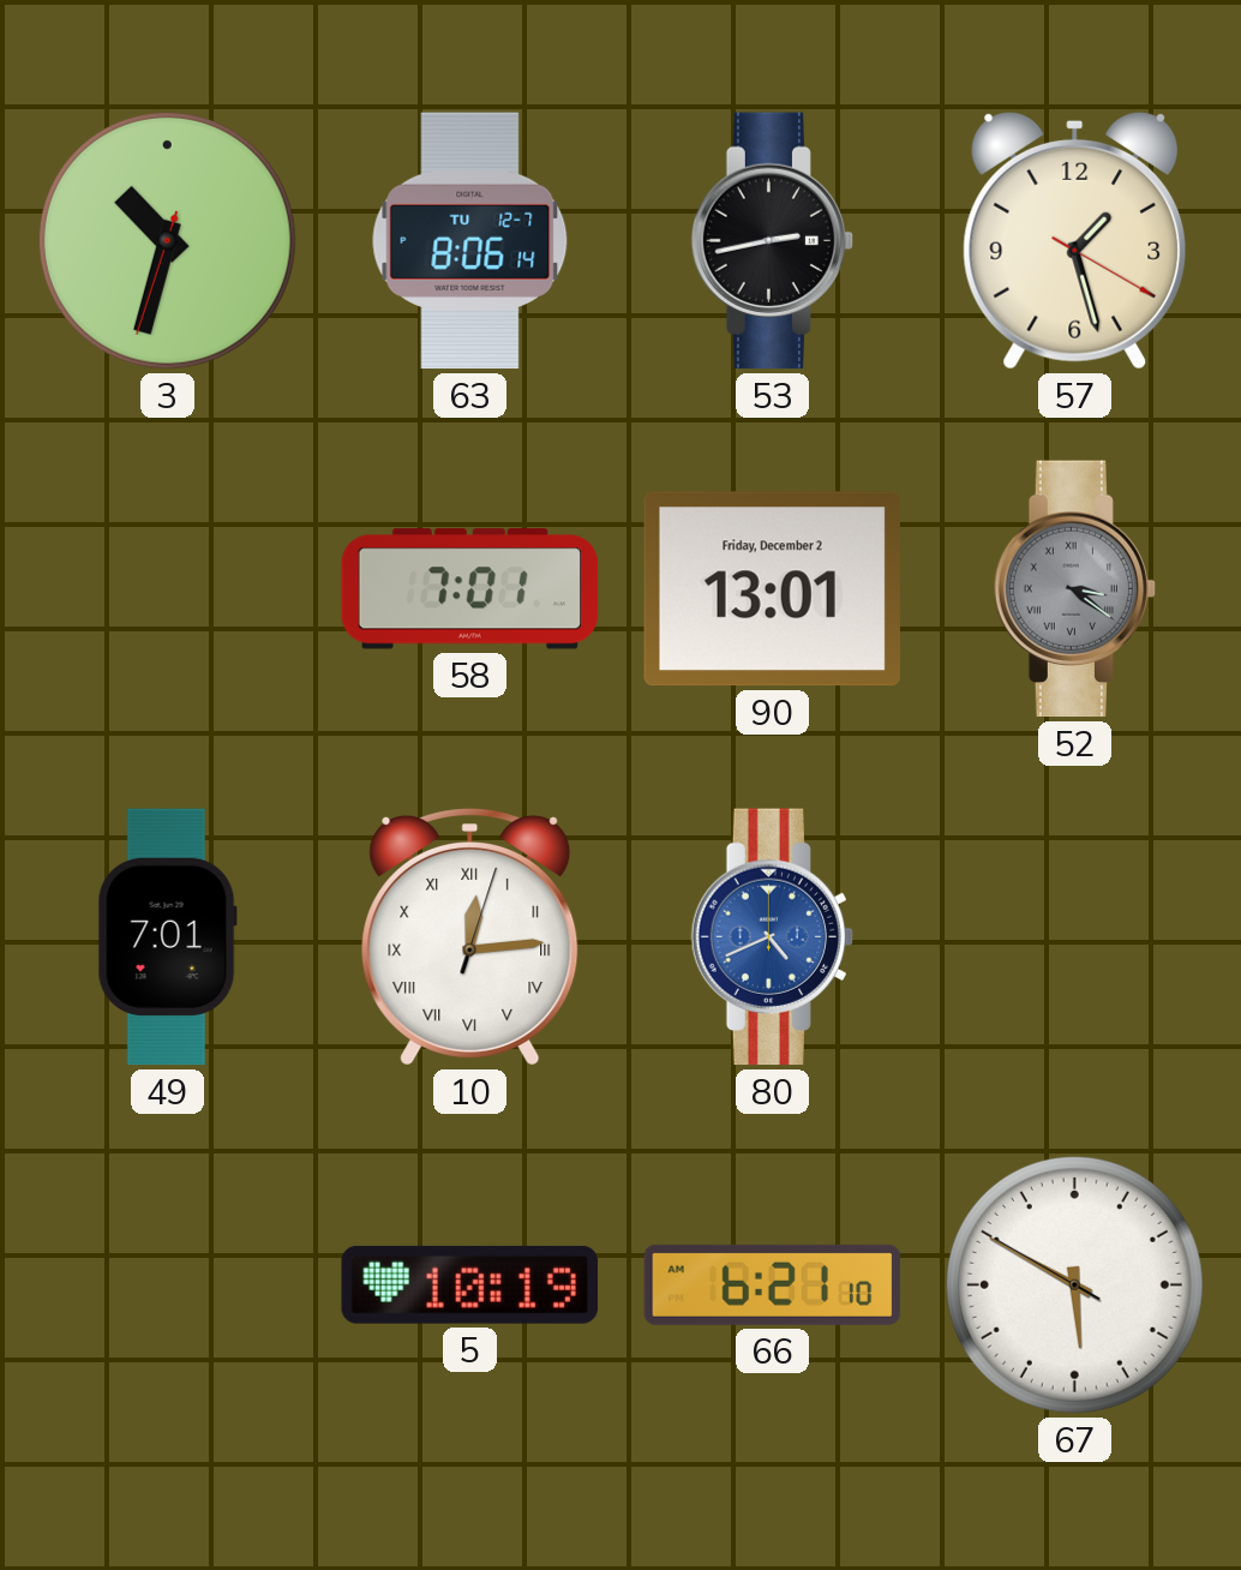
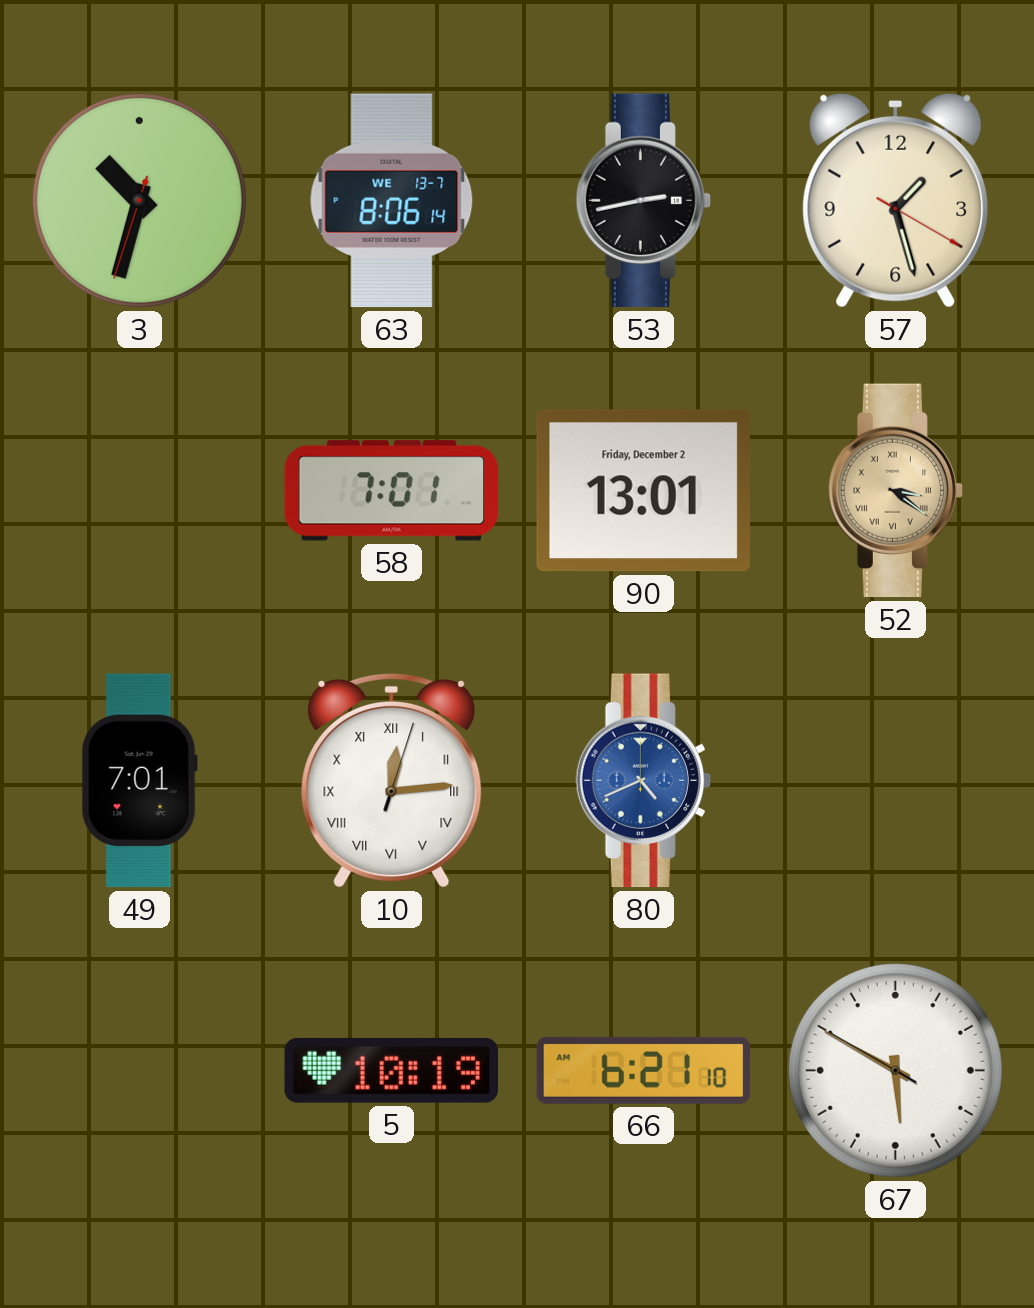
63 date: TU 12-7 -> WE 13-7 (392, 201)
52 dial: grey -> champagne (896, 491)
